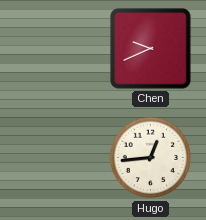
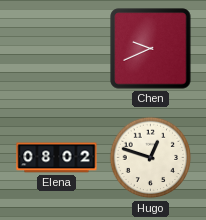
Elena: none -> 08:02 (57, 158)
Hugo: 12:44 -> 12:48 (151, 158)
